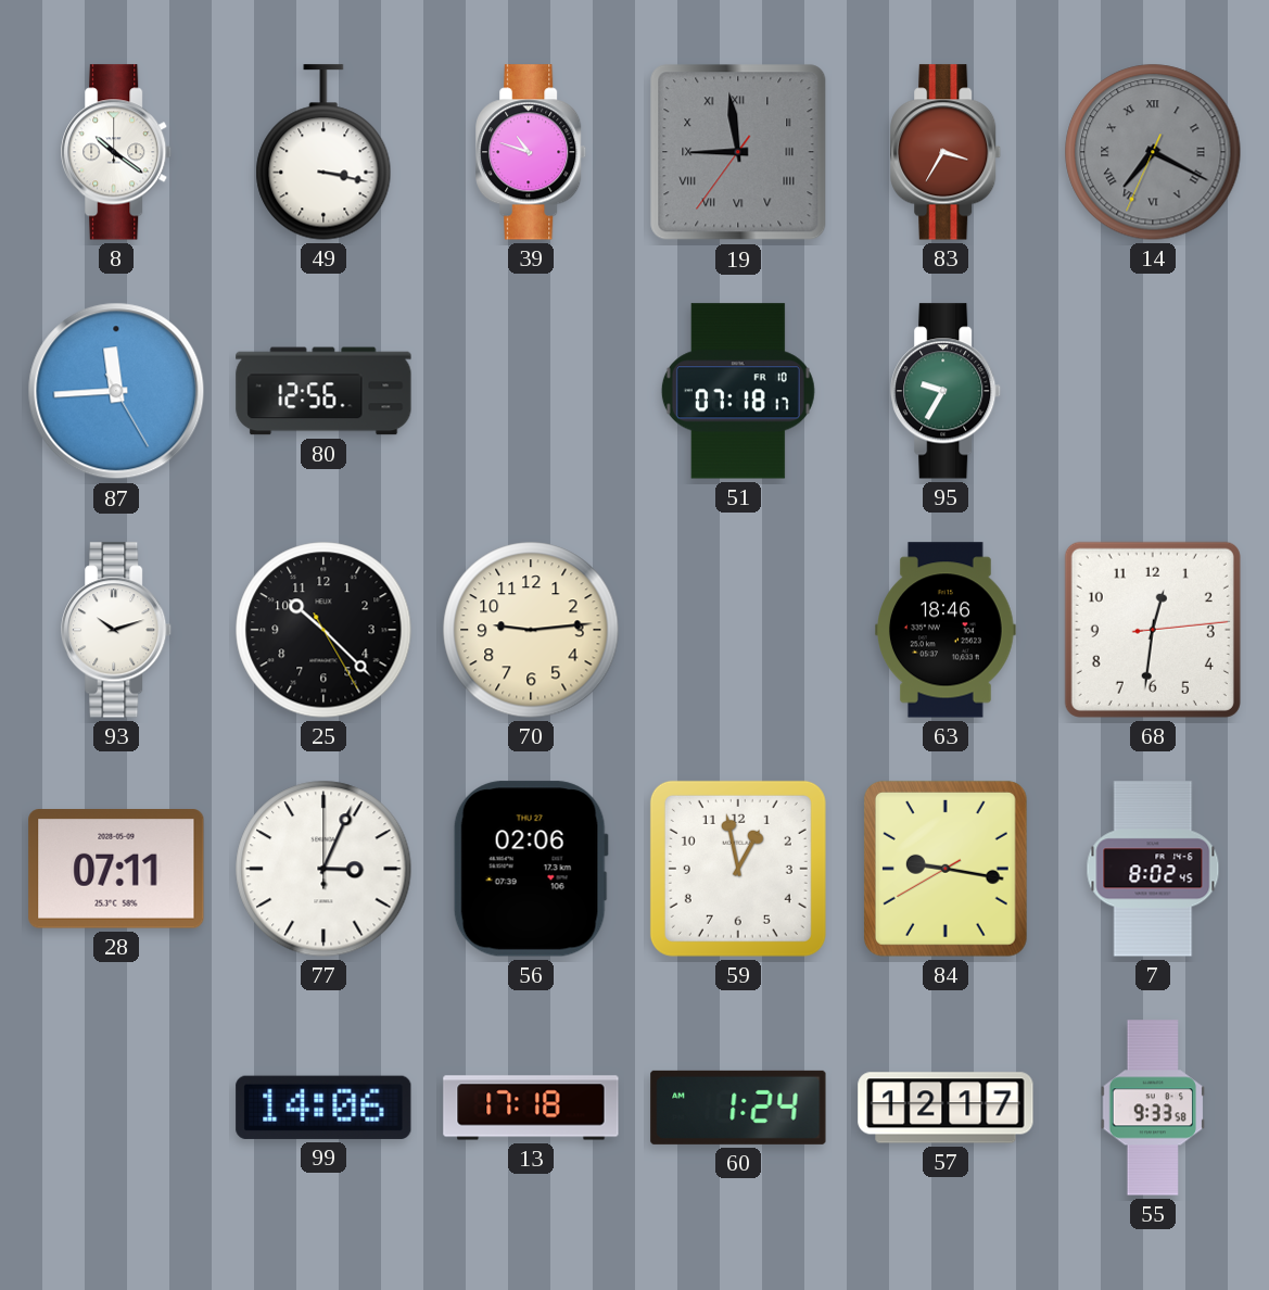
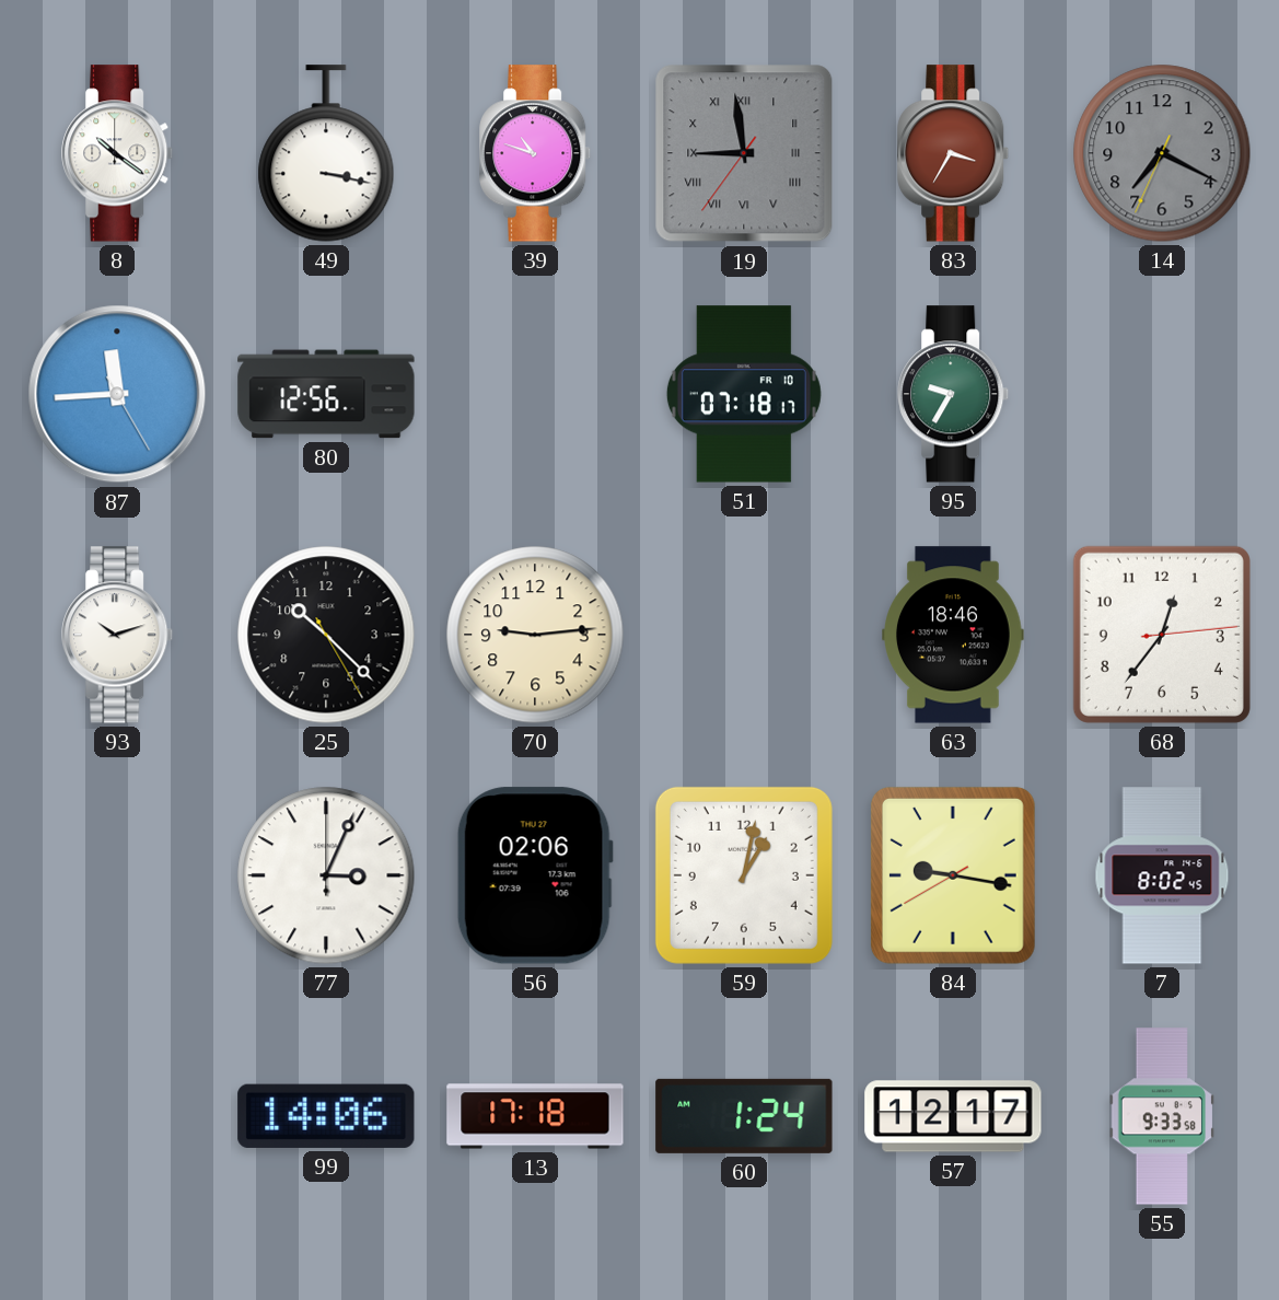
14 numerals: Roman -> Arabic (1162, 153)
68: 12:31 -> 12:36 (1162, 635)
28: 07:11 -> none (116, 869)
59: 12:58 -> 1:02 (744, 875)
